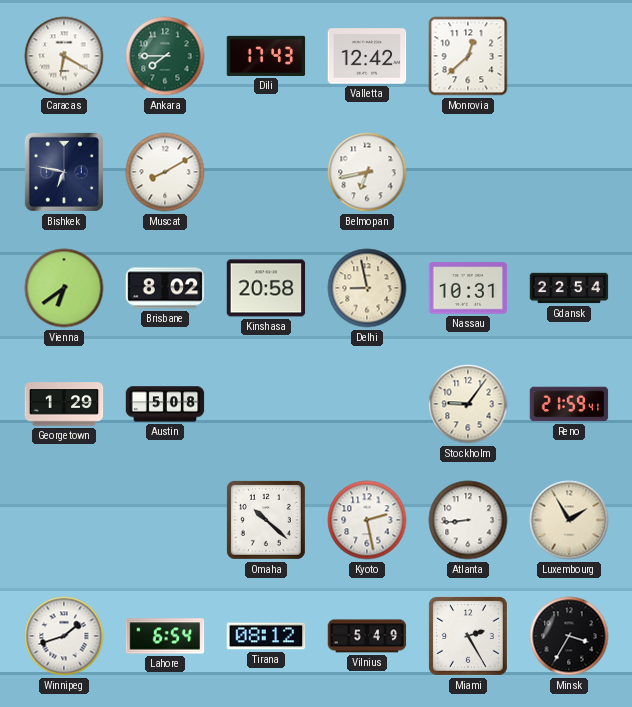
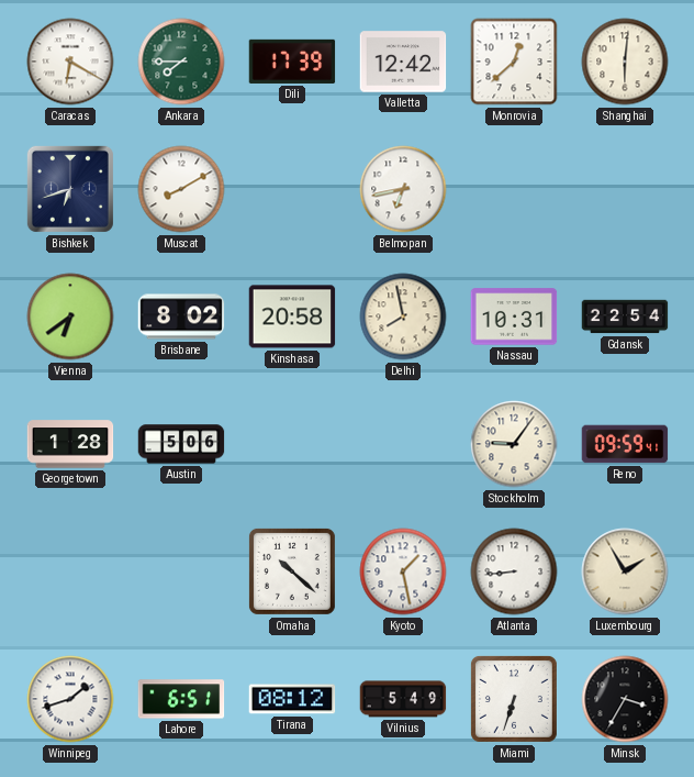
Dili: 17:43 -> 17:39 (292, 62)
Shanghai: none -> 6:01 (625, 62)
Bishkek: 6:47 -> 6:42 (70, 189)
Delhi: 8:58 -> 7:58 (403, 317)
Georgetown: 1:29 -> 1:28 (70, 444)
Austin: 5:08 -> 5:06 (181, 444)
Reno: 21:59 -> 09:59 (625, 444)
Kyoto: 2:28 -> 1:28 (403, 571)
Lahore: 6:54 -> 6:51 (181, 699)
Miami: 2:25 -> 6:33 (514, 699)
